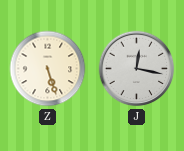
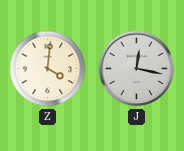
Z: 5:27 -> 4:01 (48, 69)
